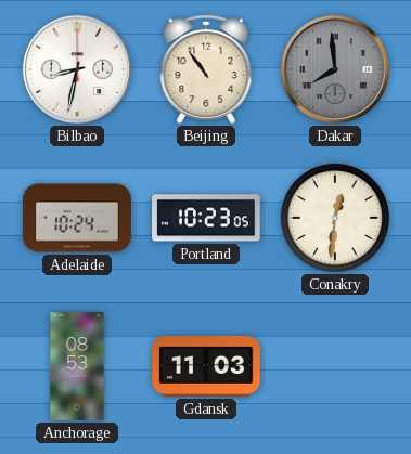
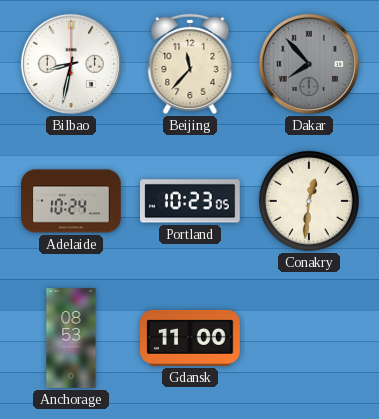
Beijing: 10:54 -> 11:37 (190, 64)
Dakar: 7:59 -> 7:53 (309, 64)
Gdansk: 11:03 -> 11:00 (190, 338)
